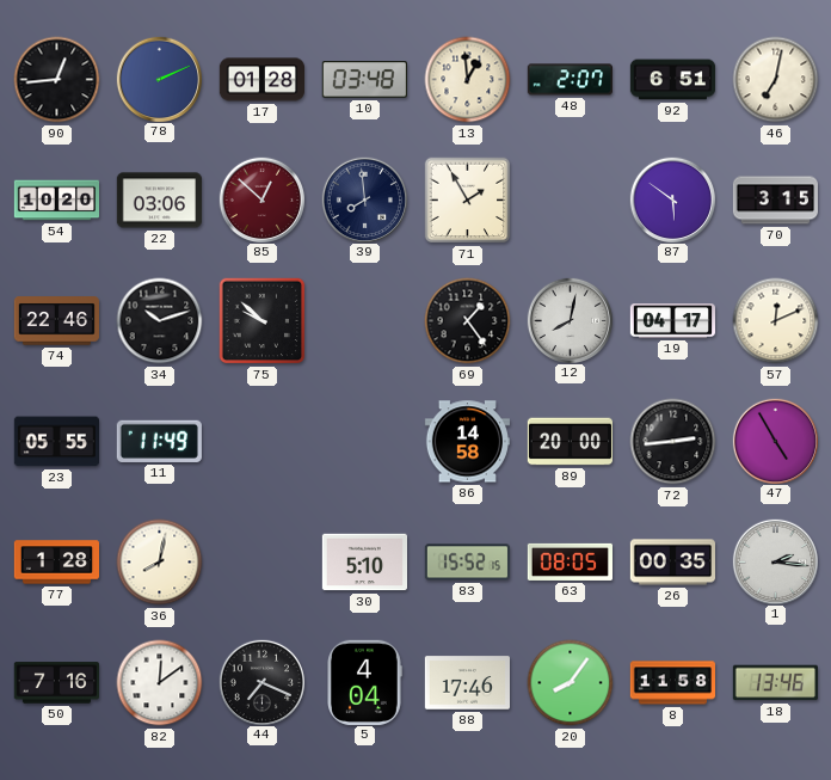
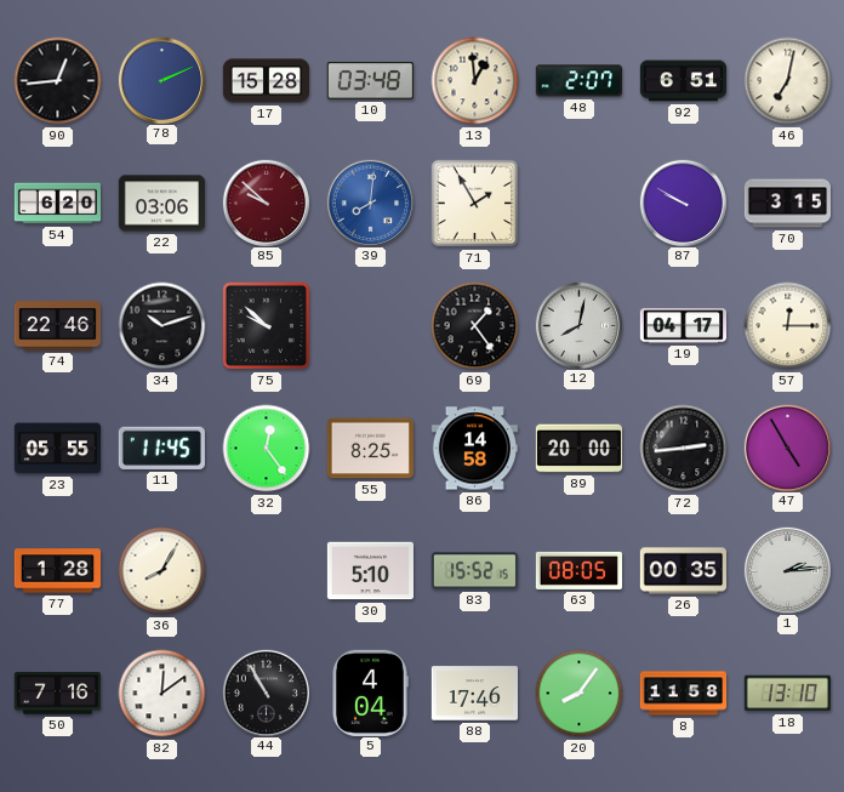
17: 01:28 -> 15:28 (267, 81)
54: 10:20 -> 6:20 (57, 204)
85: 12:52 -> 9:52 (266, 203)
39: 7:59 -> 8:01 (370, 203)
39 dial: navy -> blue (370, 203)
87: 5:51 -> 9:50 (683, 203)
57: 12:11 -> 12:15 (788, 326)
11: 11:49 -> 11:45 (161, 448)
32: none -> 12:24 (267, 449)
55: none -> 8:25 (370, 449)
36: 8:02 -> 8:05 (162, 571)
1: 2:16 -> 2:14 (787, 570)
44: 7:19 -> 10:55 (266, 693)
18: 13:46 -> 13:10 (787, 694)
